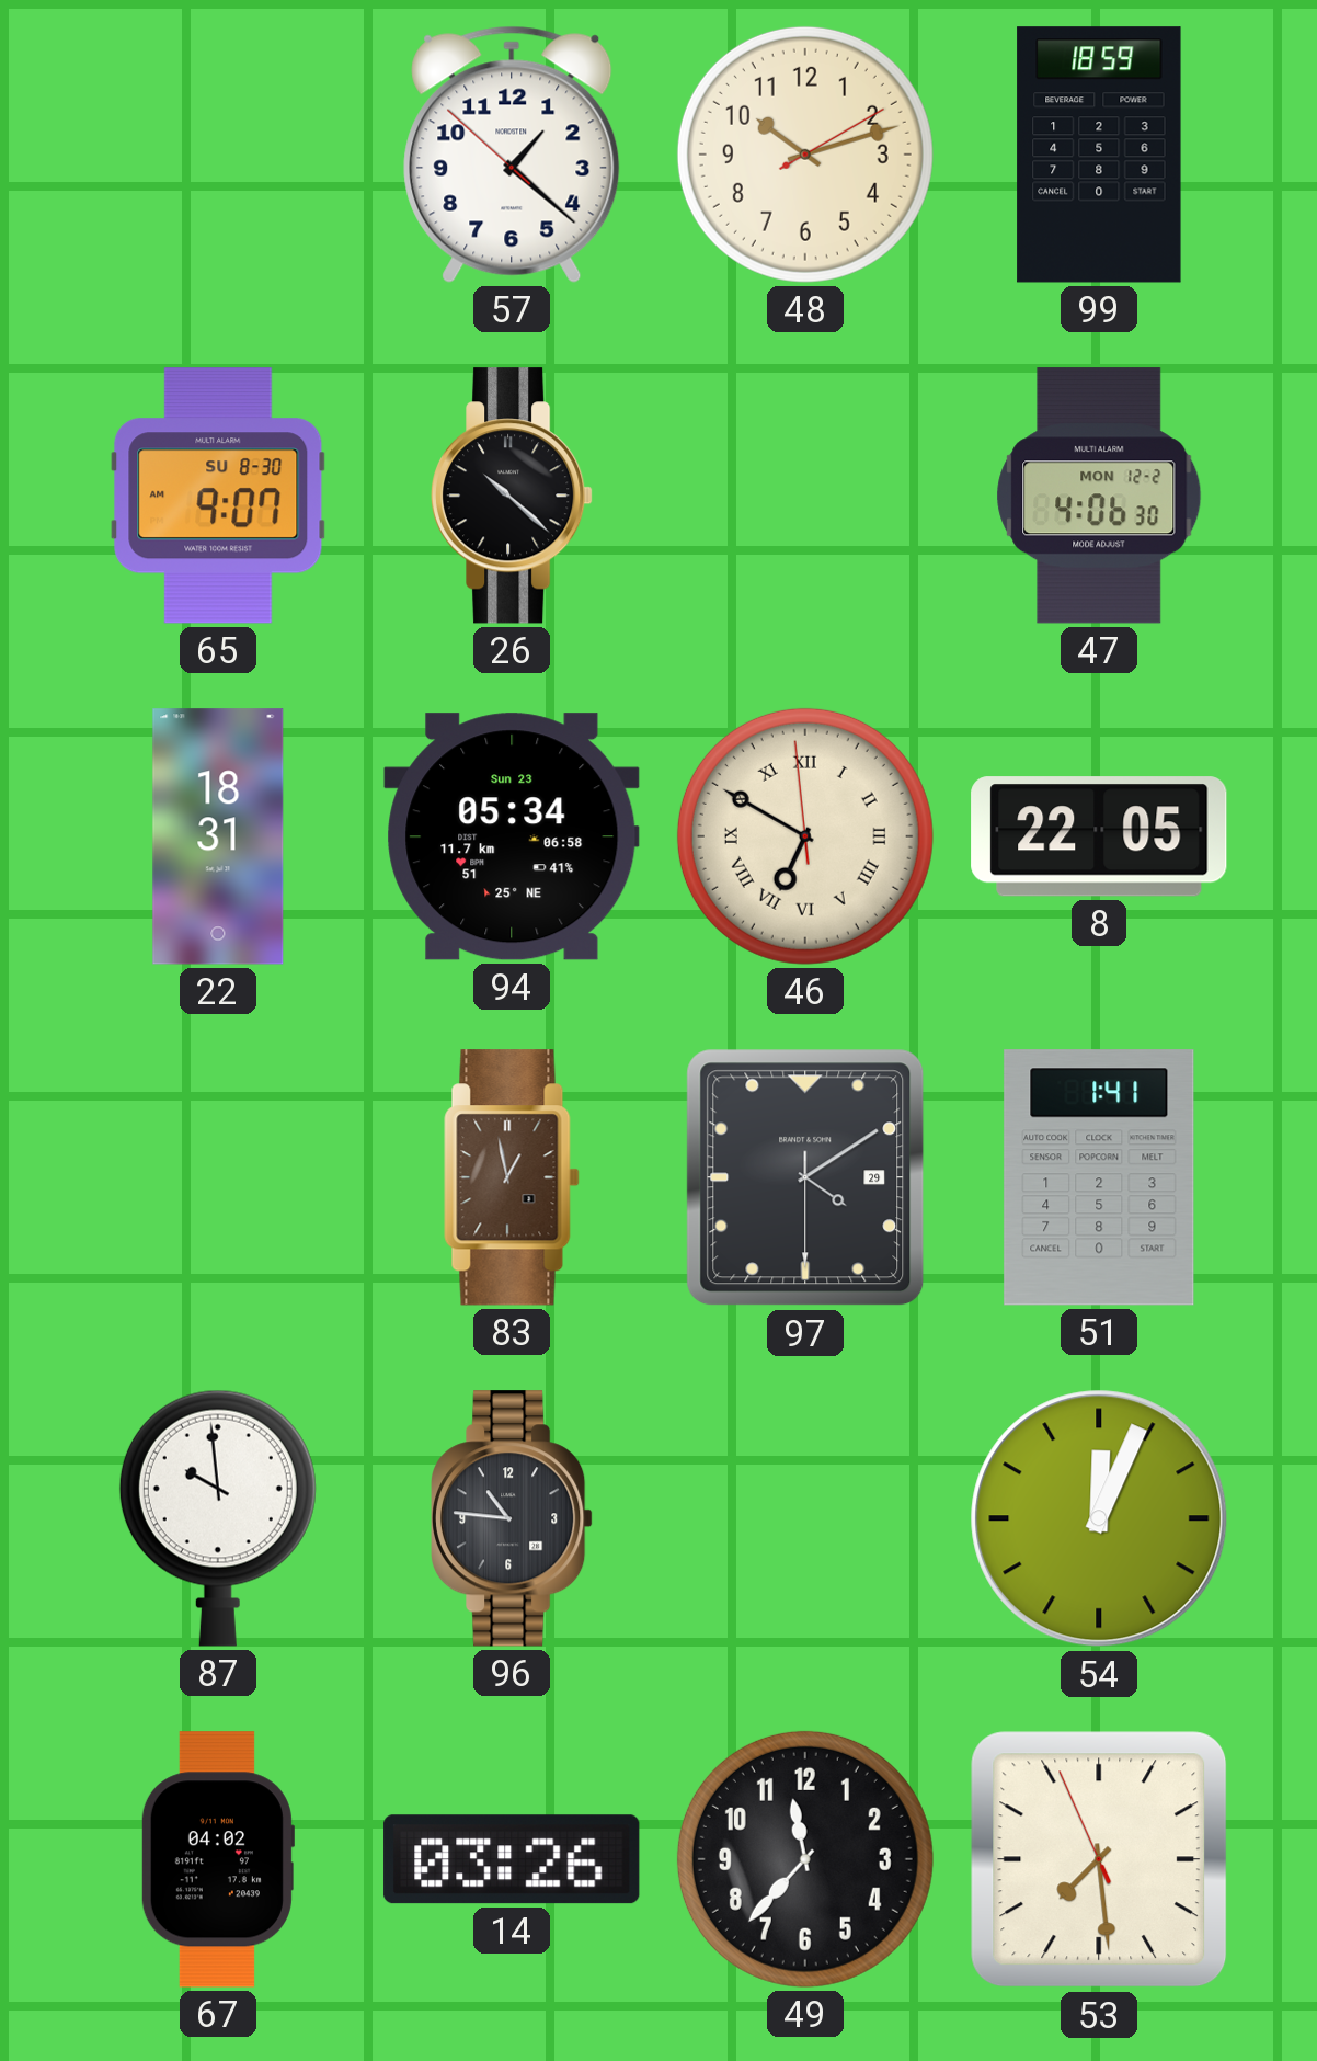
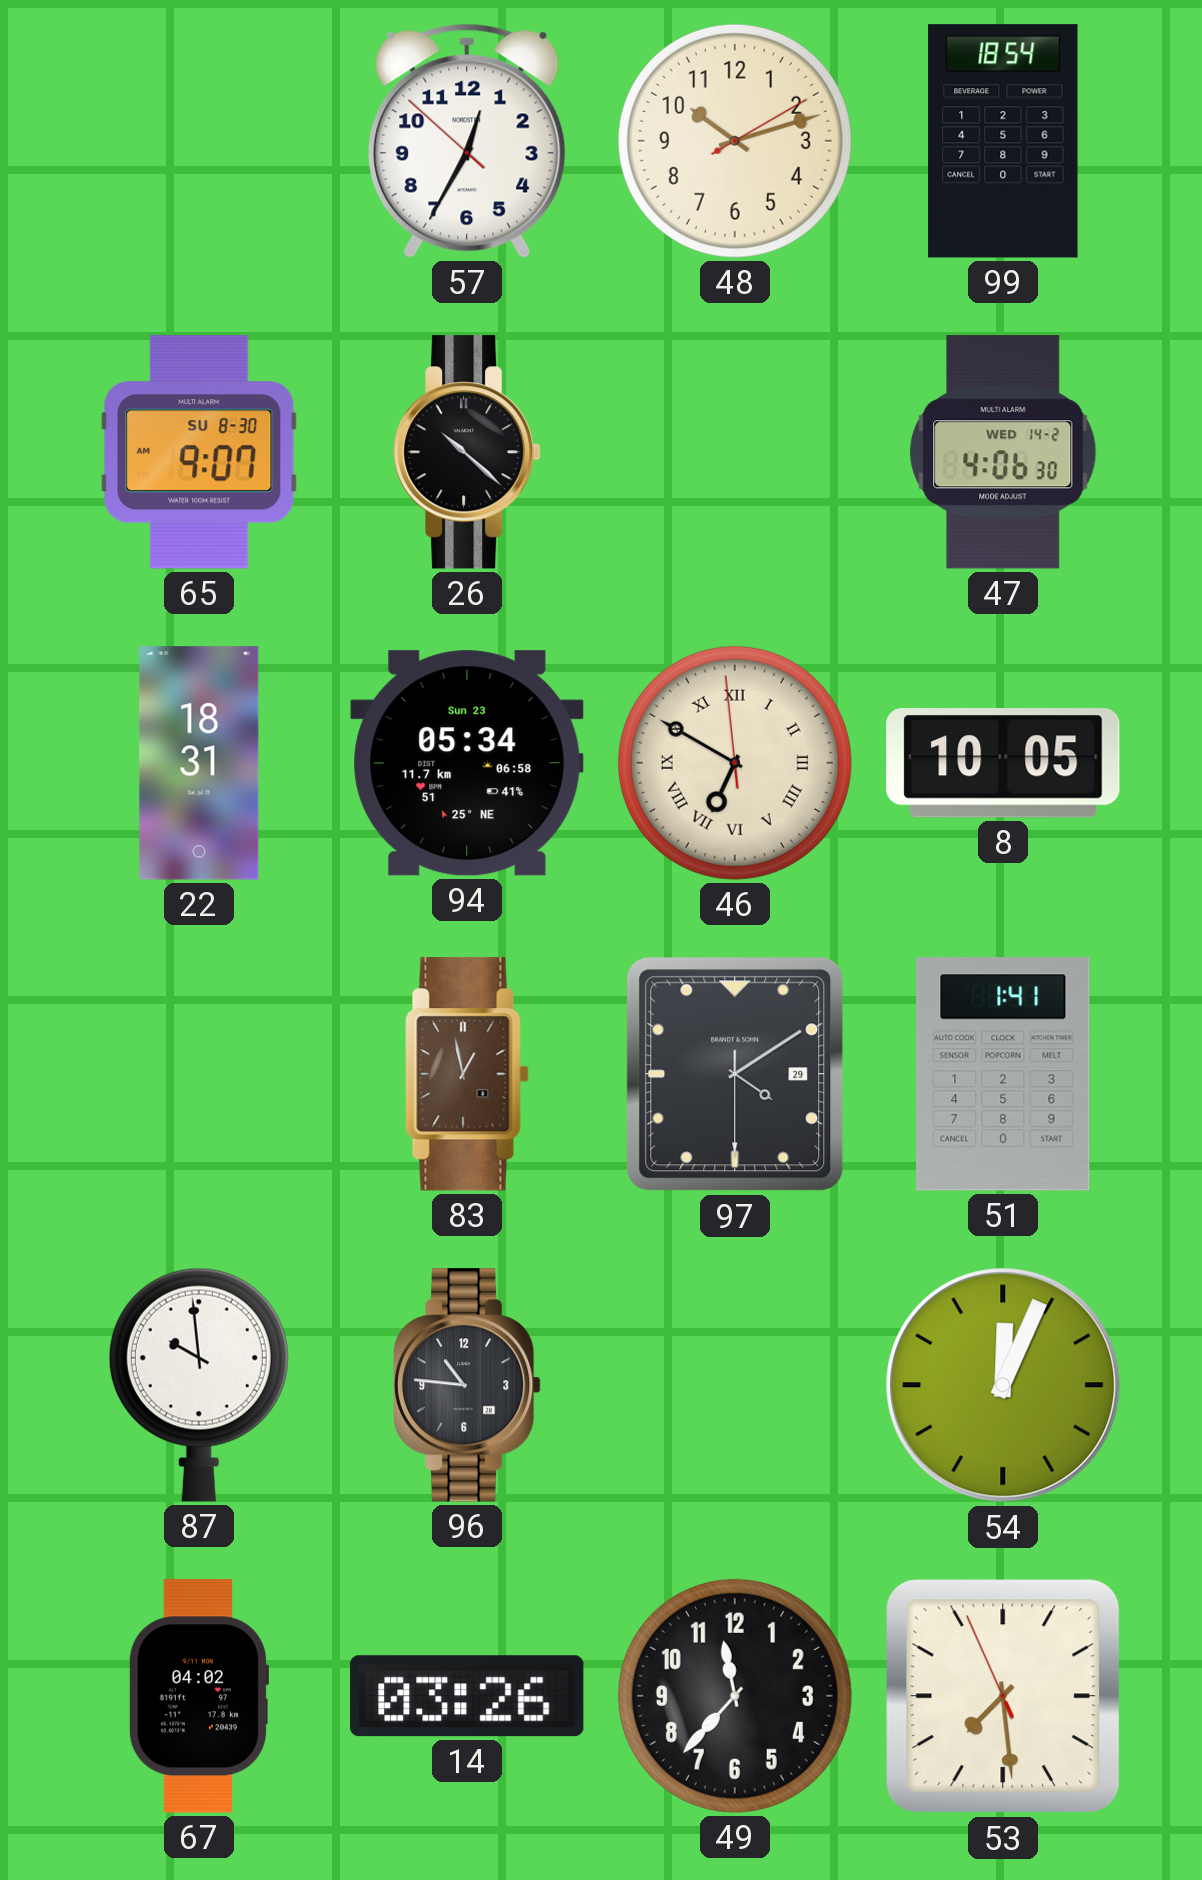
57: 1:21 -> 12:34 (467, 141)
99: 18:59 -> 18:54 (1003, 141)
47 date: MON 12-2 -> WED 14-2 (1003, 452)
8: 22:05 -> 10:05 (1003, 763)
